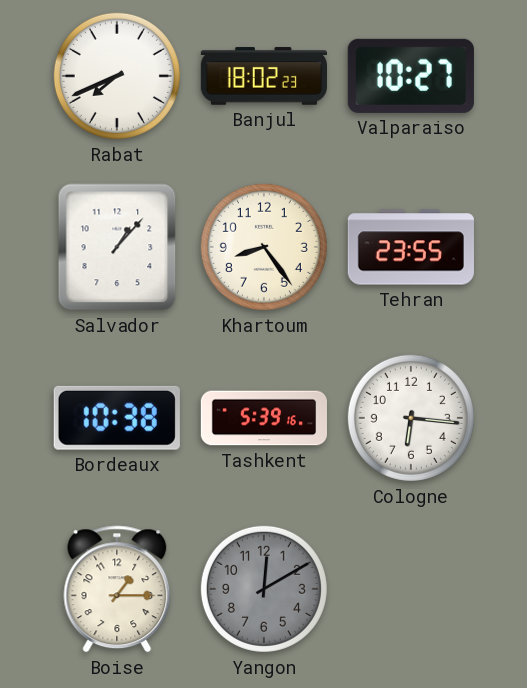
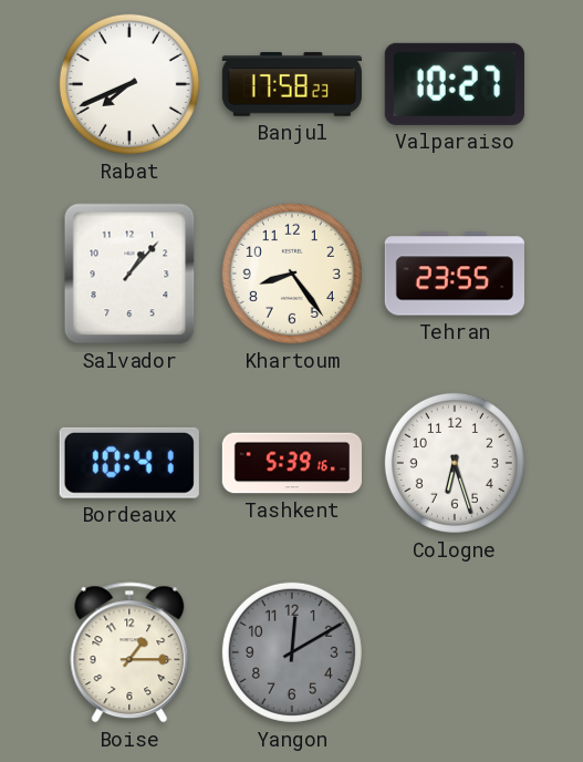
Banjul: 18:02 -> 17:58 (292, 84)
Bordeaux: 10:38 -> 10:41 (129, 463)
Cologne: 6:16 -> 6:27 (455, 463)
